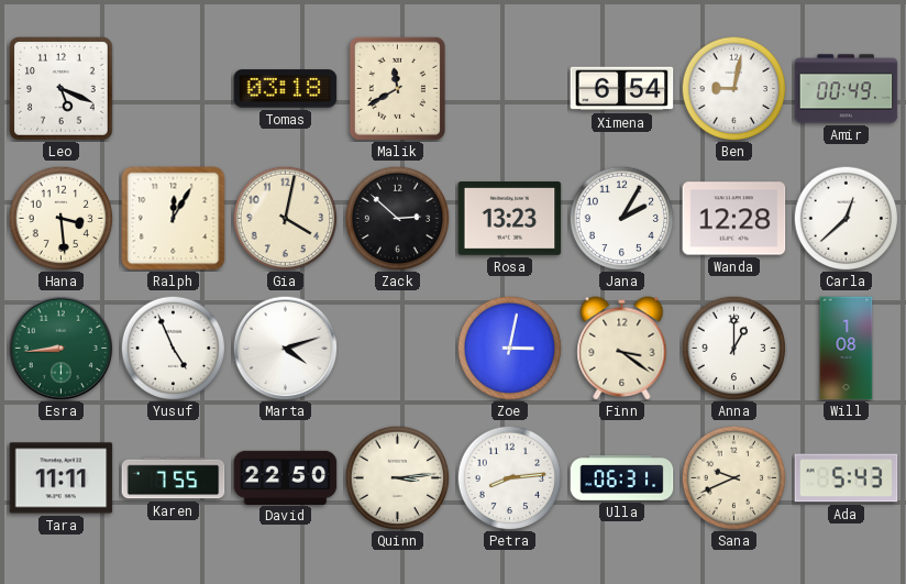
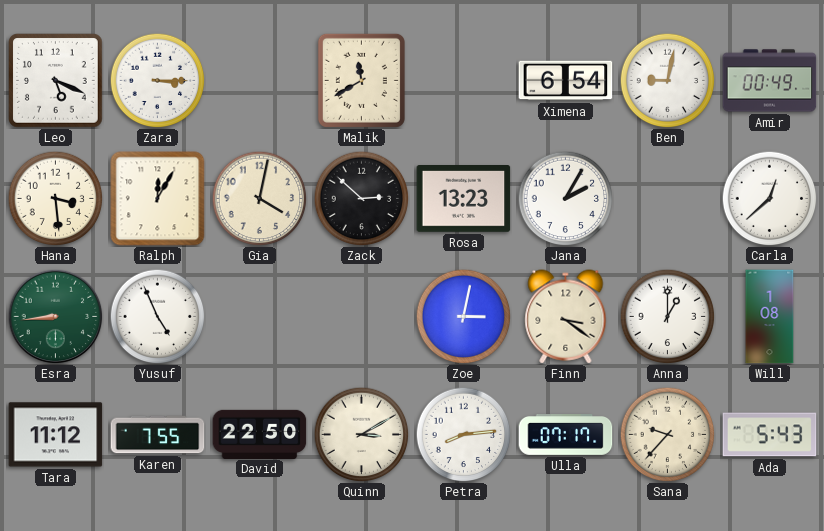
Zara: none -> 3:15 (157, 80)
Tomas: 03:18 -> none (286, 89)
Wanda: 12:28 -> none (734, 219)
Marta: 4:12 -> none (285, 348)
Tara: 11:11 -> 11:12 (56, 435)
Quinn: 3:14 -> 3:10 (361, 434)
Ulla: 06:31 -> 07:17 (566, 435)
Sana: 9:41 -> 9:37 (667, 434)
